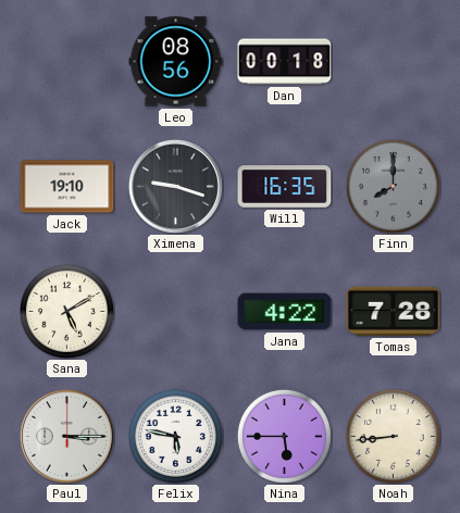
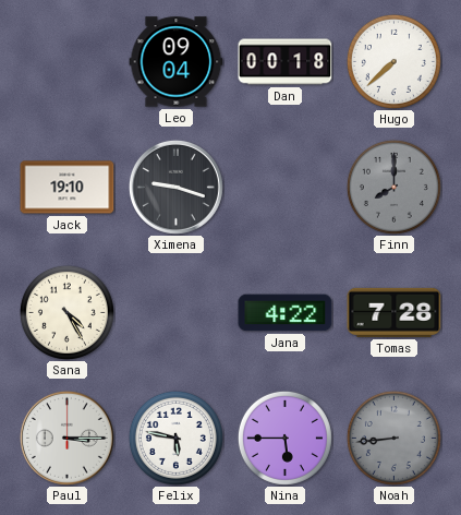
Leo: 08:56 -> 09:04 (177, 62)
Hugo: none -> 7:38 (393, 61)
Will: 16:35 -> none (285, 187)
Sana: 5:10 -> 4:25 (66, 312)
Noah dial: cream -> grey (393, 438)
